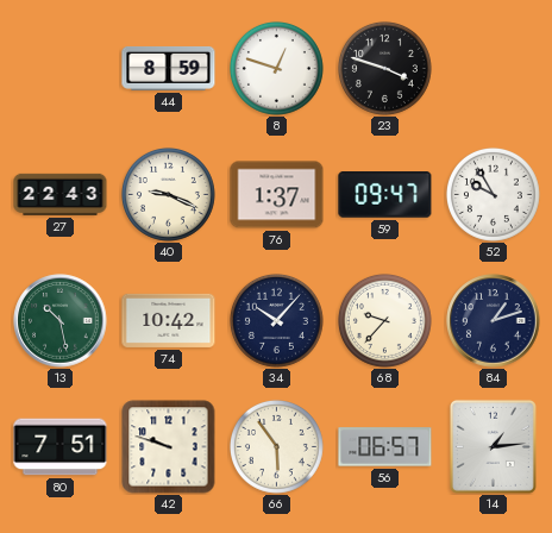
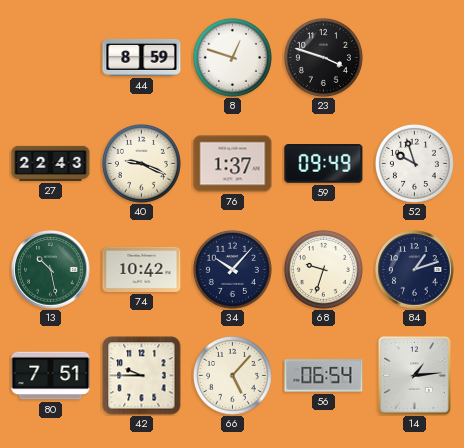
59: 09:47 -> 09:49 (324, 164)
52: 9:55 -> 9:57 (414, 163)
68: 9:37 -> 9:33 (323, 269)
42: 9:48 -> 9:45 (142, 376)
66: 5:54 -> 5:07 (232, 375)
56: 06:57 -> 06:54 (324, 376)
